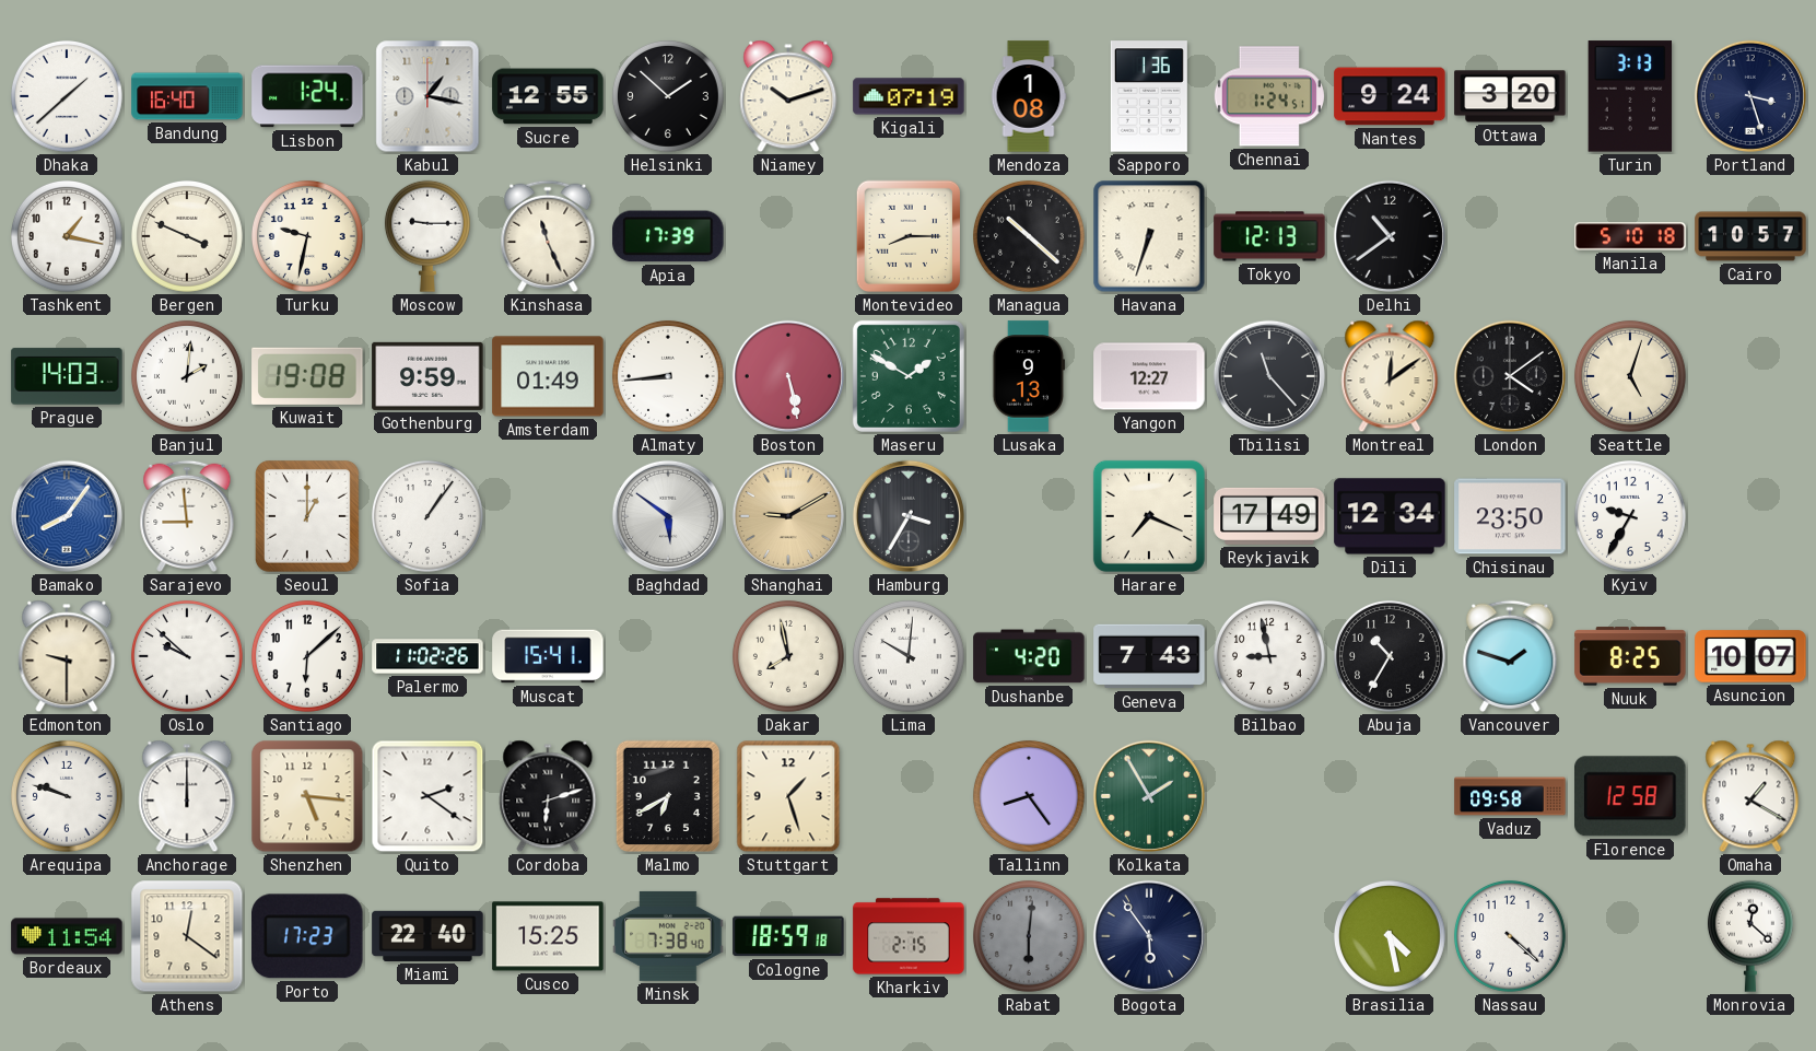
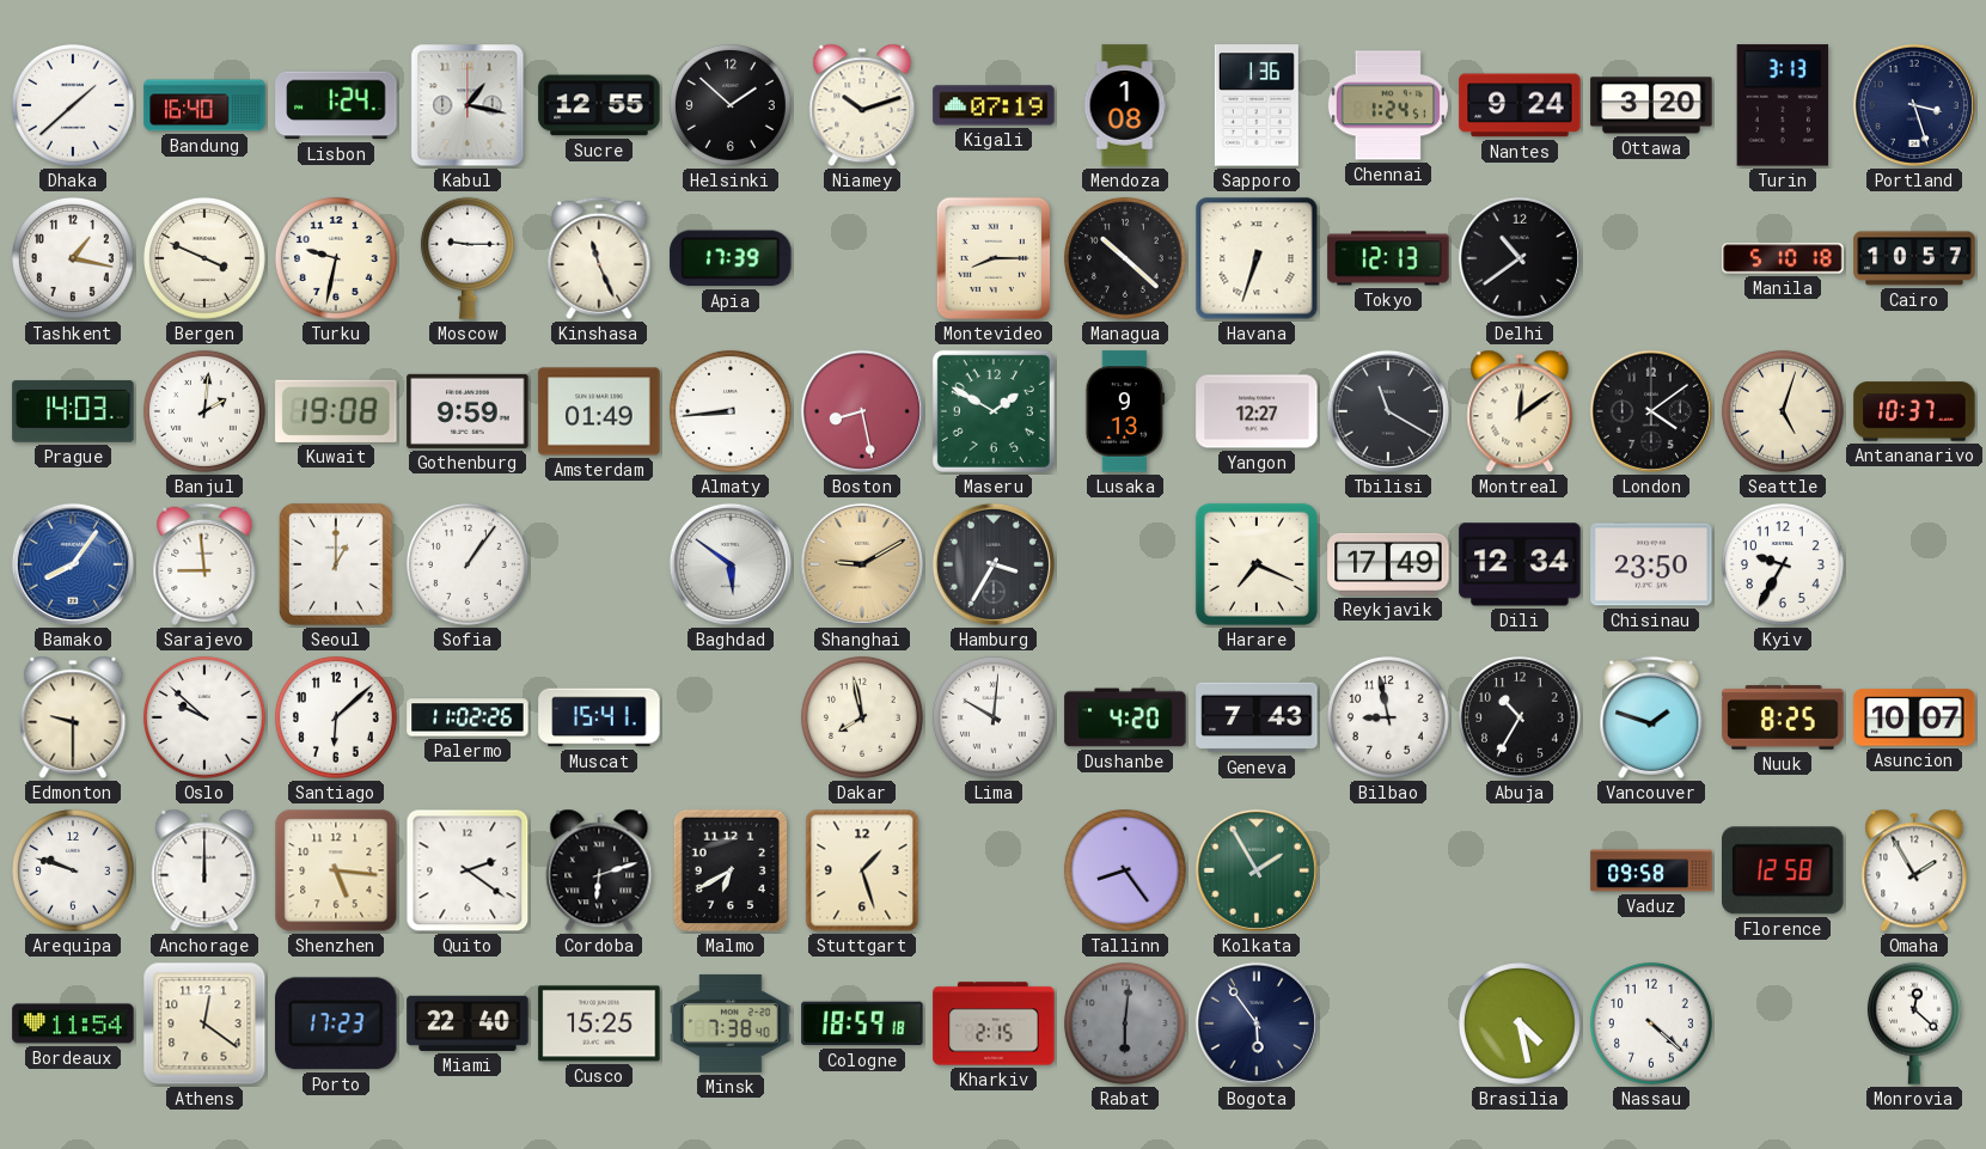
Boston: 5:28 -> 8:28 (862, 411)
Tbilisi: 11:23 -> 11:20 (1388, 411)
Antananarivo: none -> 10:37 (1914, 411)
Omaha: 1:20 -> 1:55 (1914, 870)
